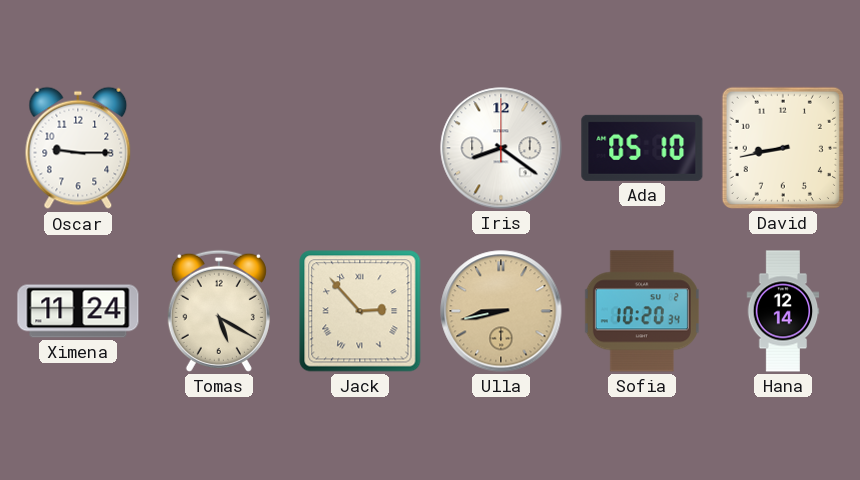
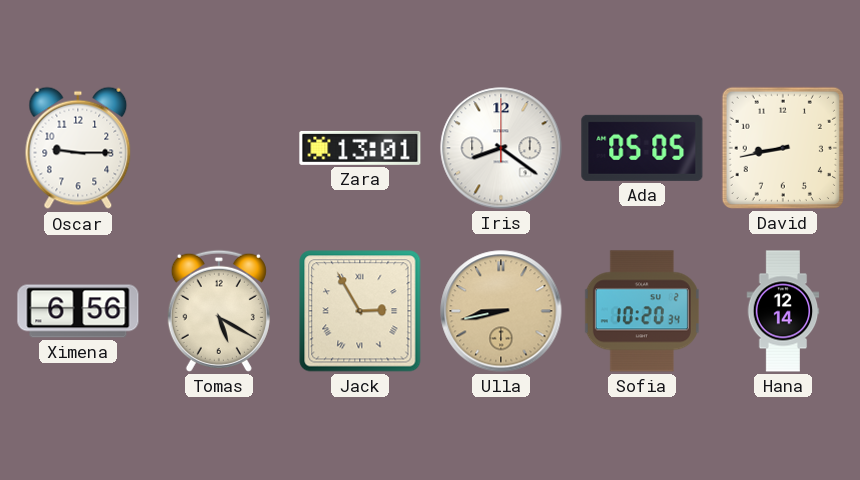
Zara: none -> 13:01 (360, 148)
Ada: 05:10 -> 05:05 (642, 148)
Ximena: 11:24 -> 6:56 (78, 311)
Jack: 2:53 -> 2:55 (360, 311)
